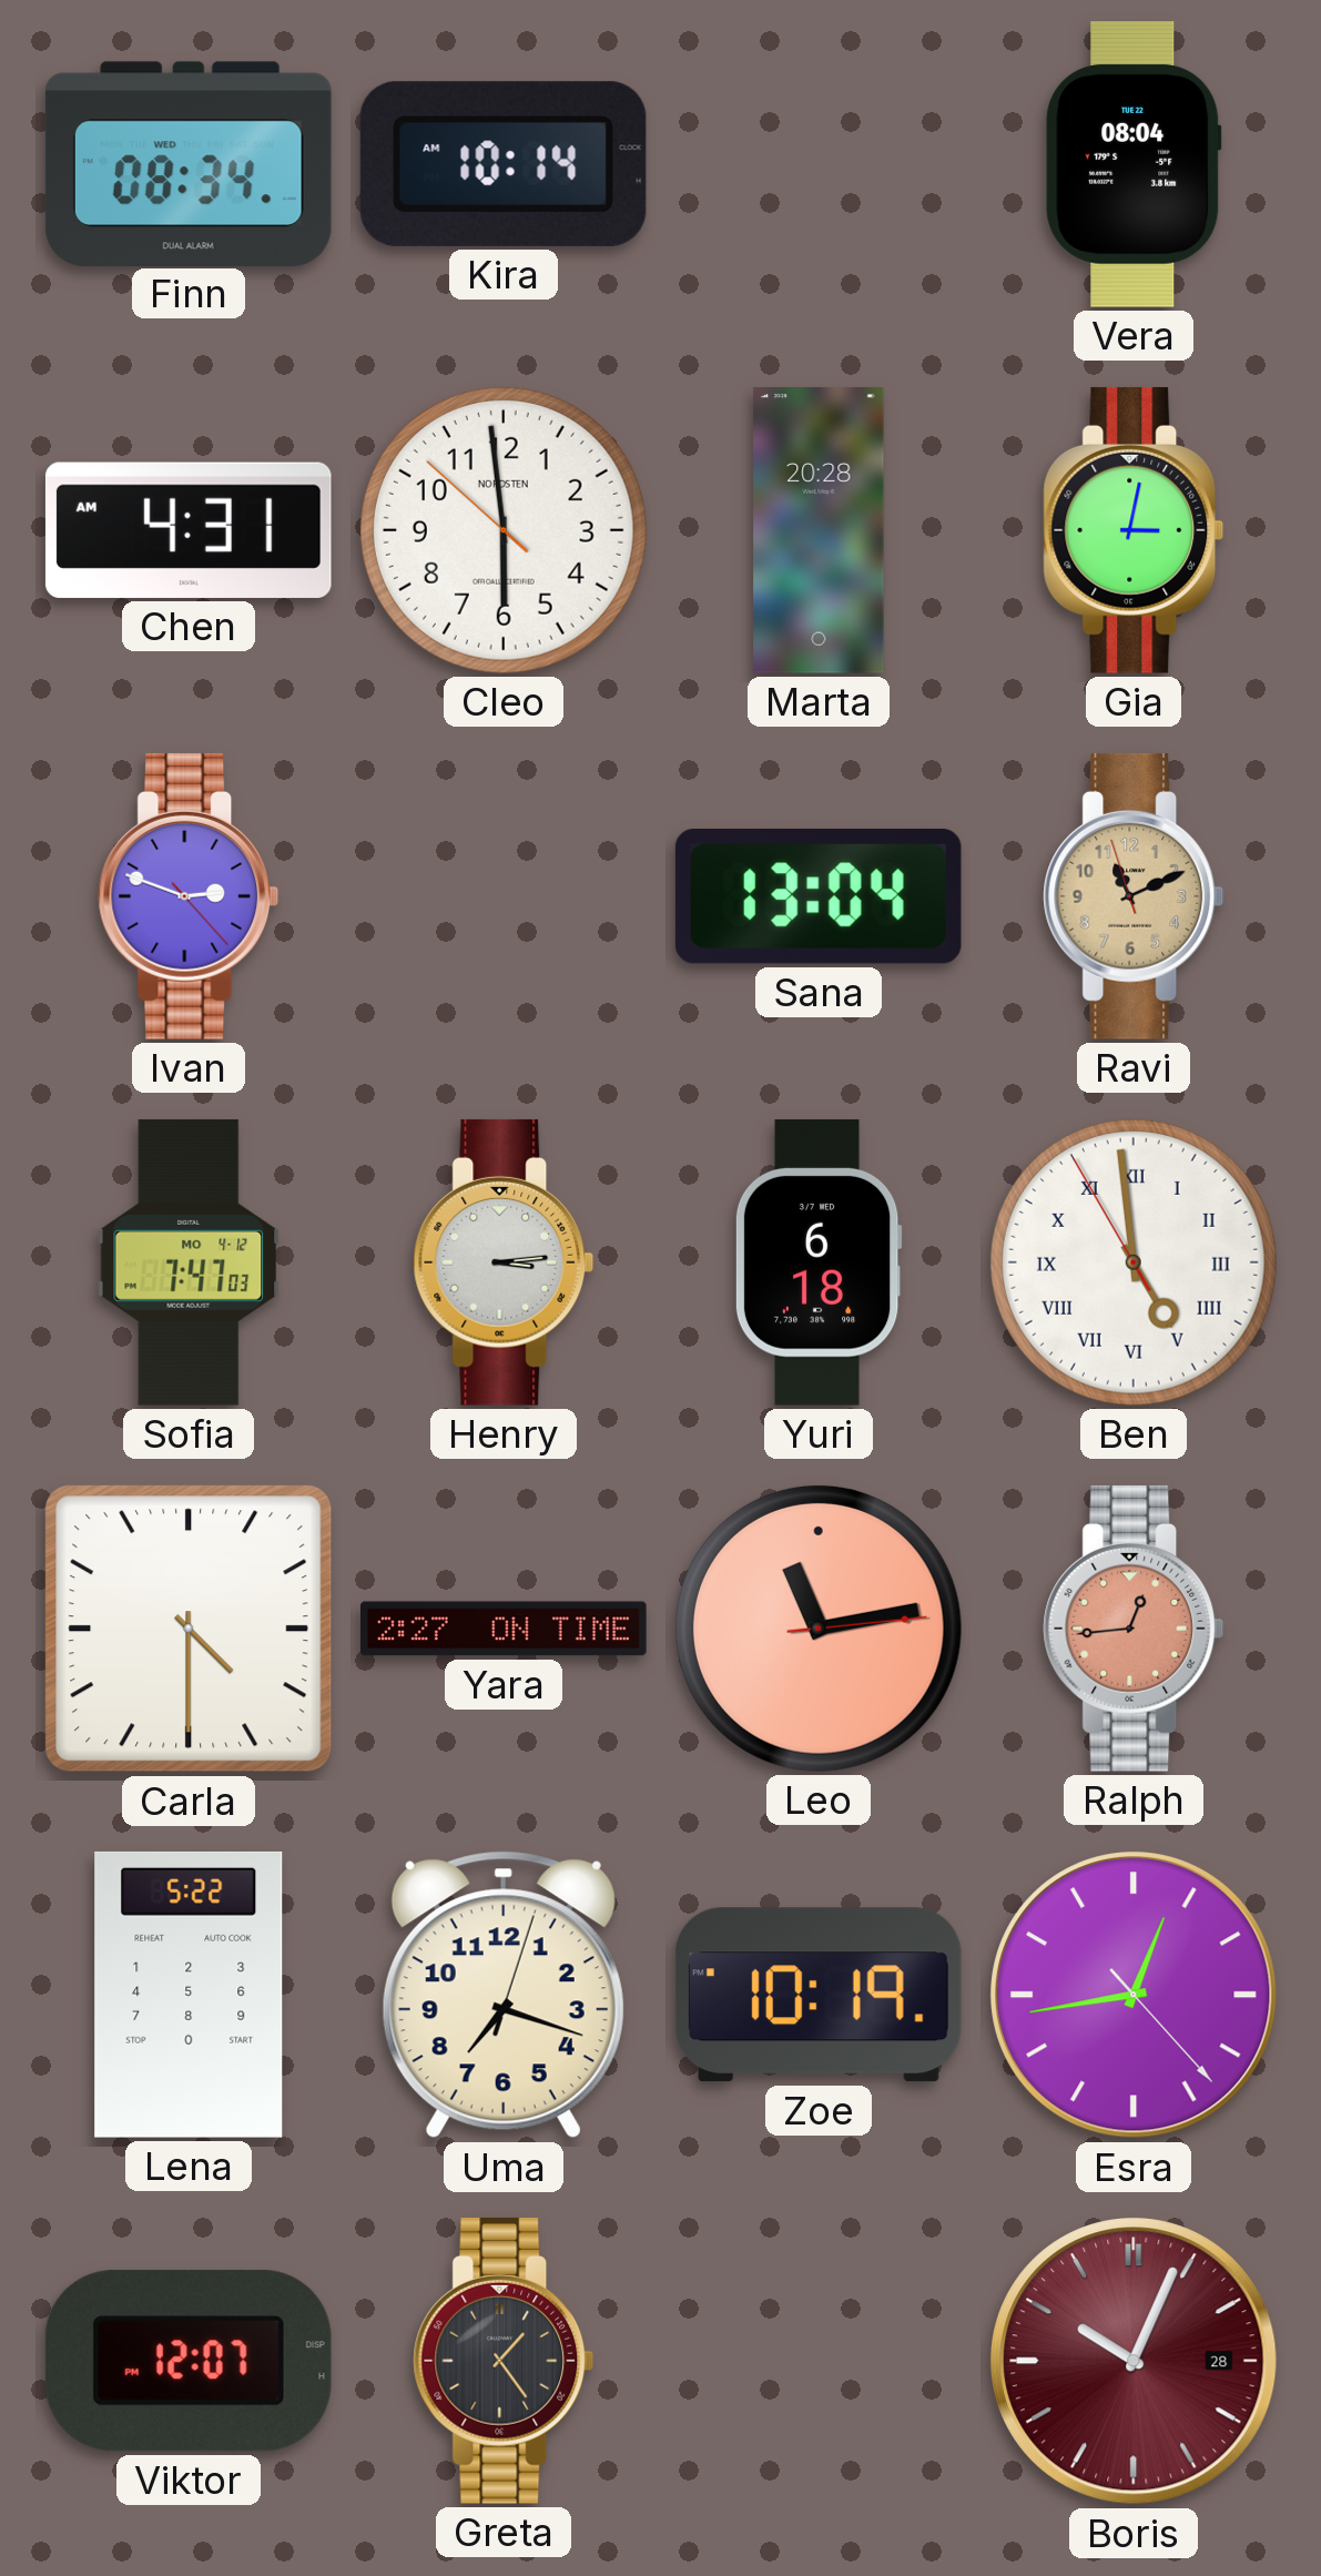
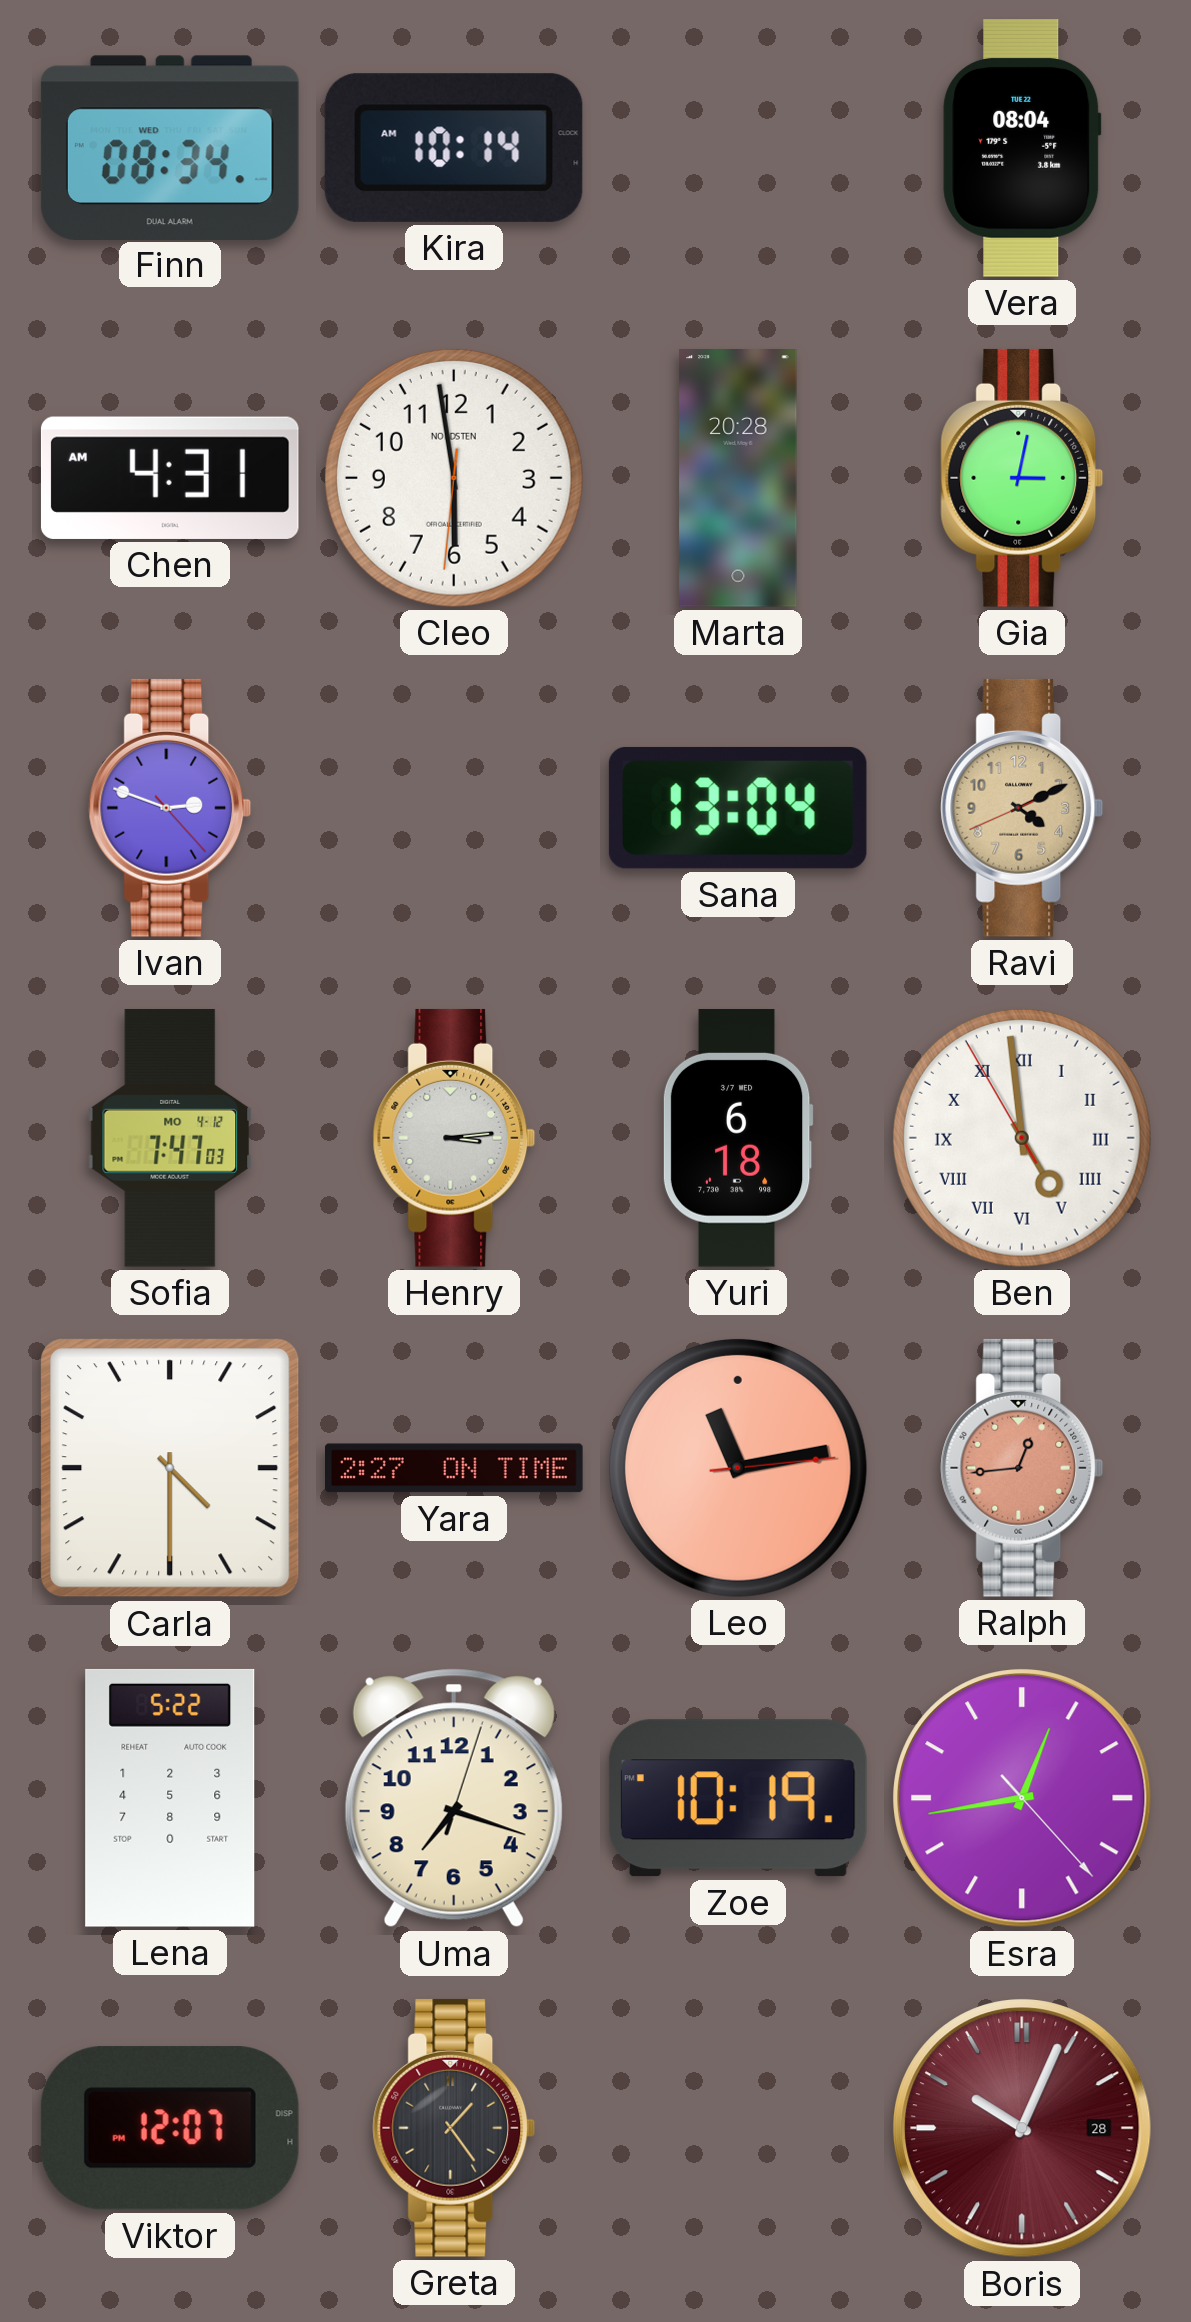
Cleo: 5:58:52 -> 5:58:31 (454, 478)
Ravi: 11:10 -> 4:10 (1022, 808)
